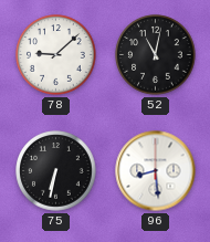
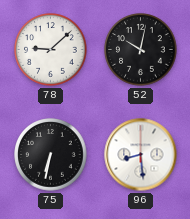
52: 11:02 -> 10:02 (141, 50)
